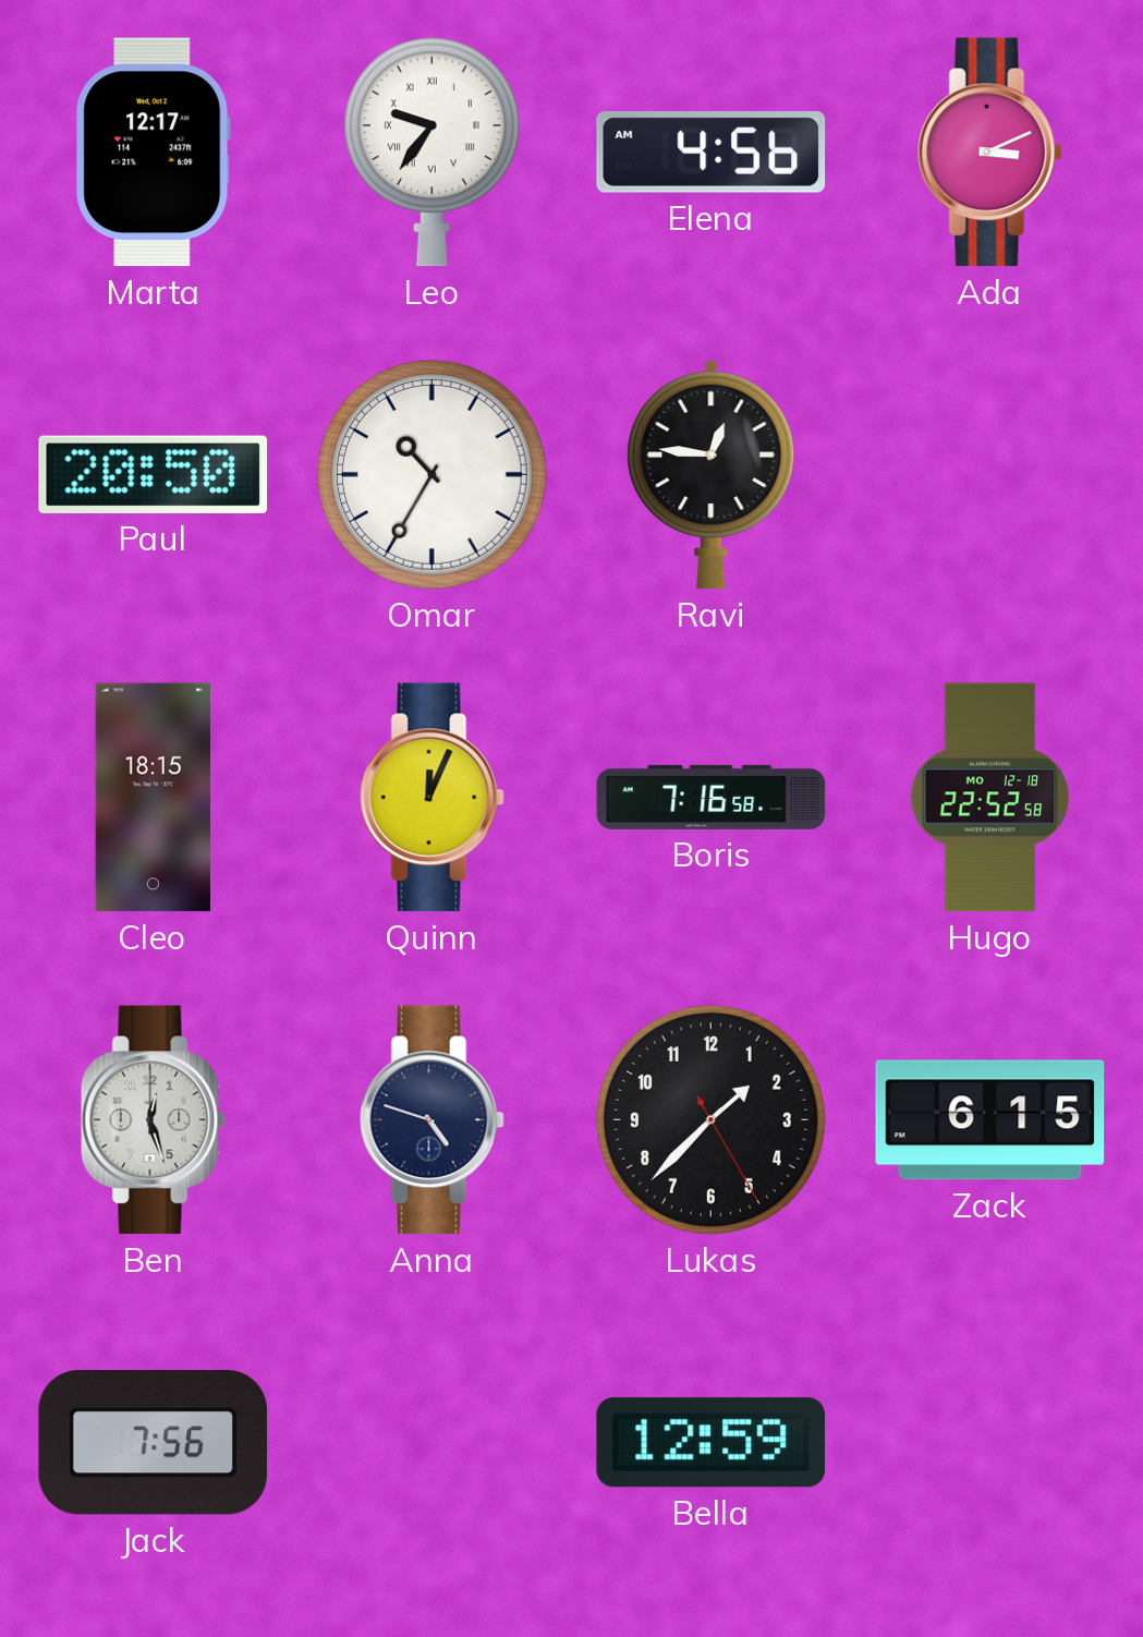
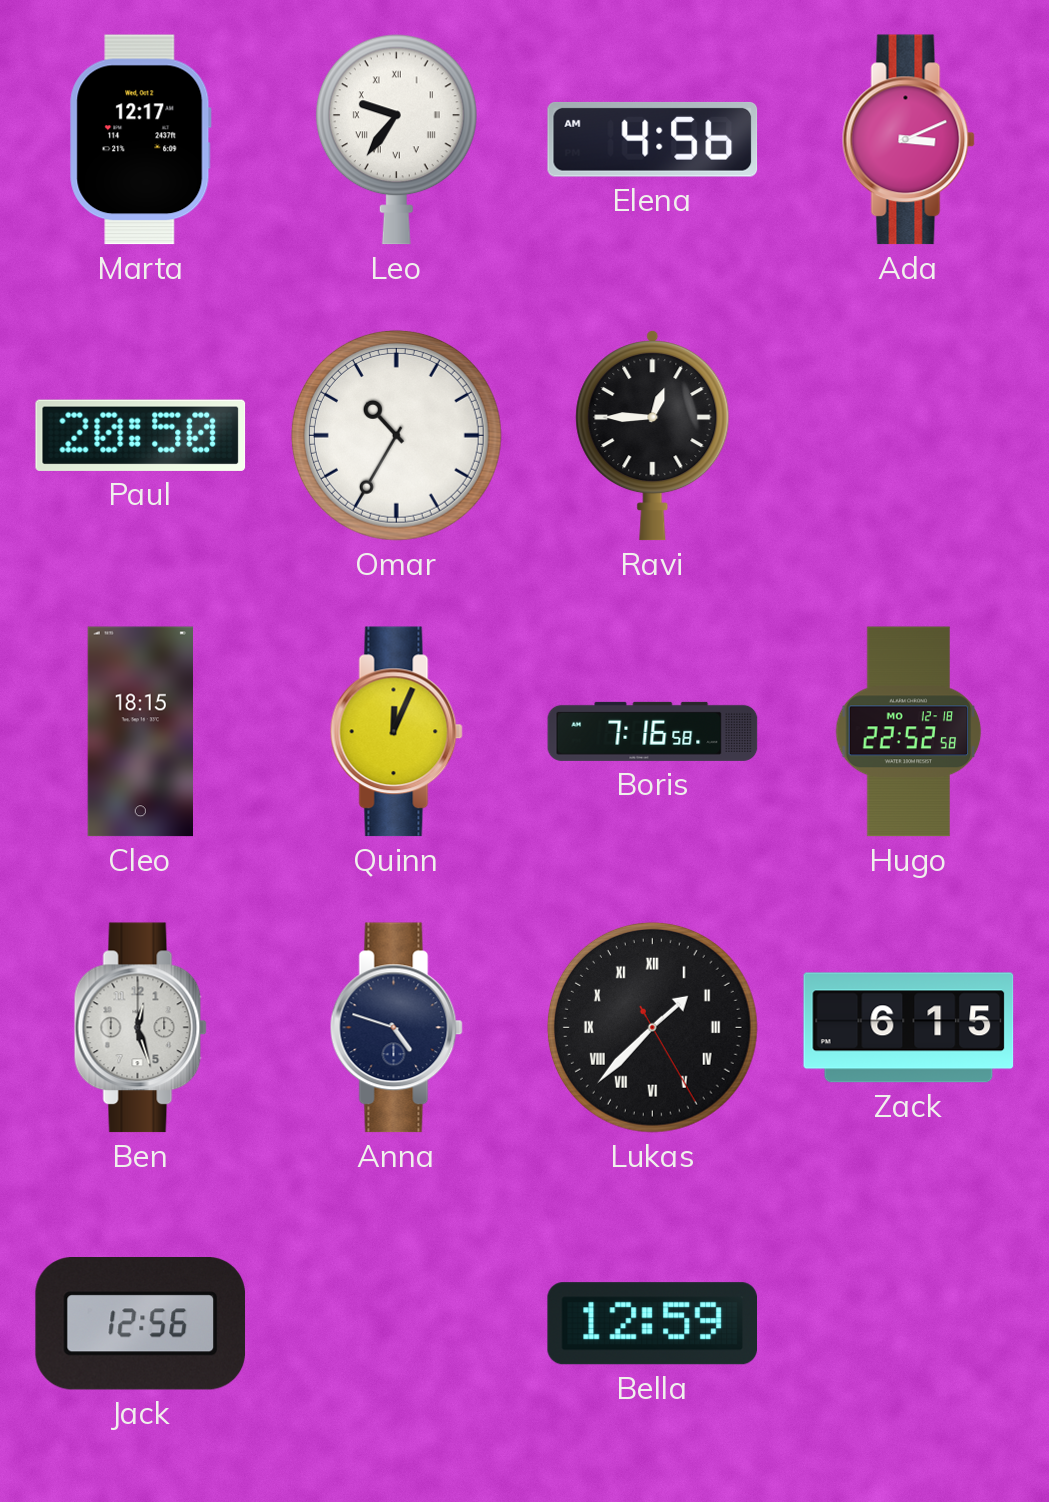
Ravi: 12:46 -> 12:45 (653, 436)
Lukas numerals: Arabic -> Roman (652, 1027)
Jack: 7:56 -> 12:56 (141, 1324)
